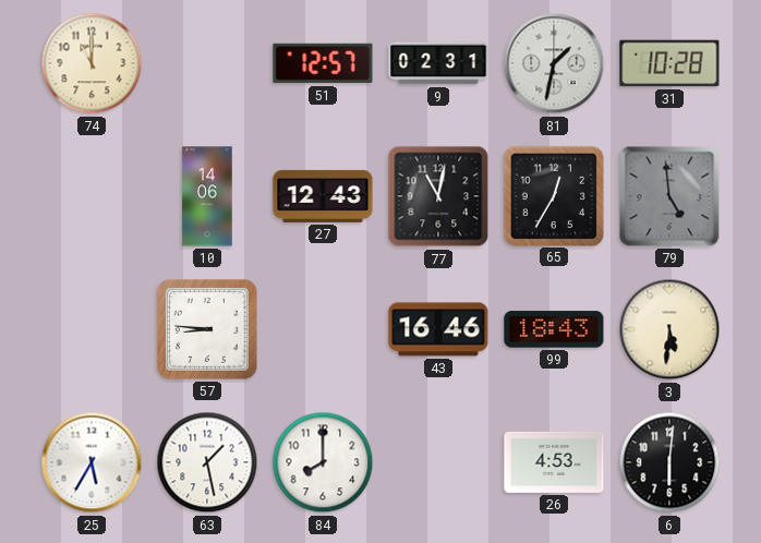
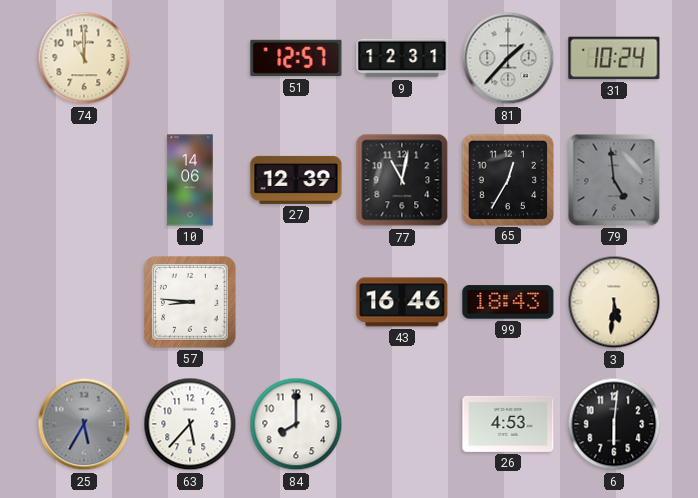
9: 02:31 -> 12:31 (402, 58)
81: 1:32 -> 1:37 (508, 58)
31: 10:28 -> 10:24 (614, 58)
27: 12:43 -> 12:39 (296, 180)
25 dial: white -> grey (84, 424)
63: 1:28 -> 5:37 (190, 424)
